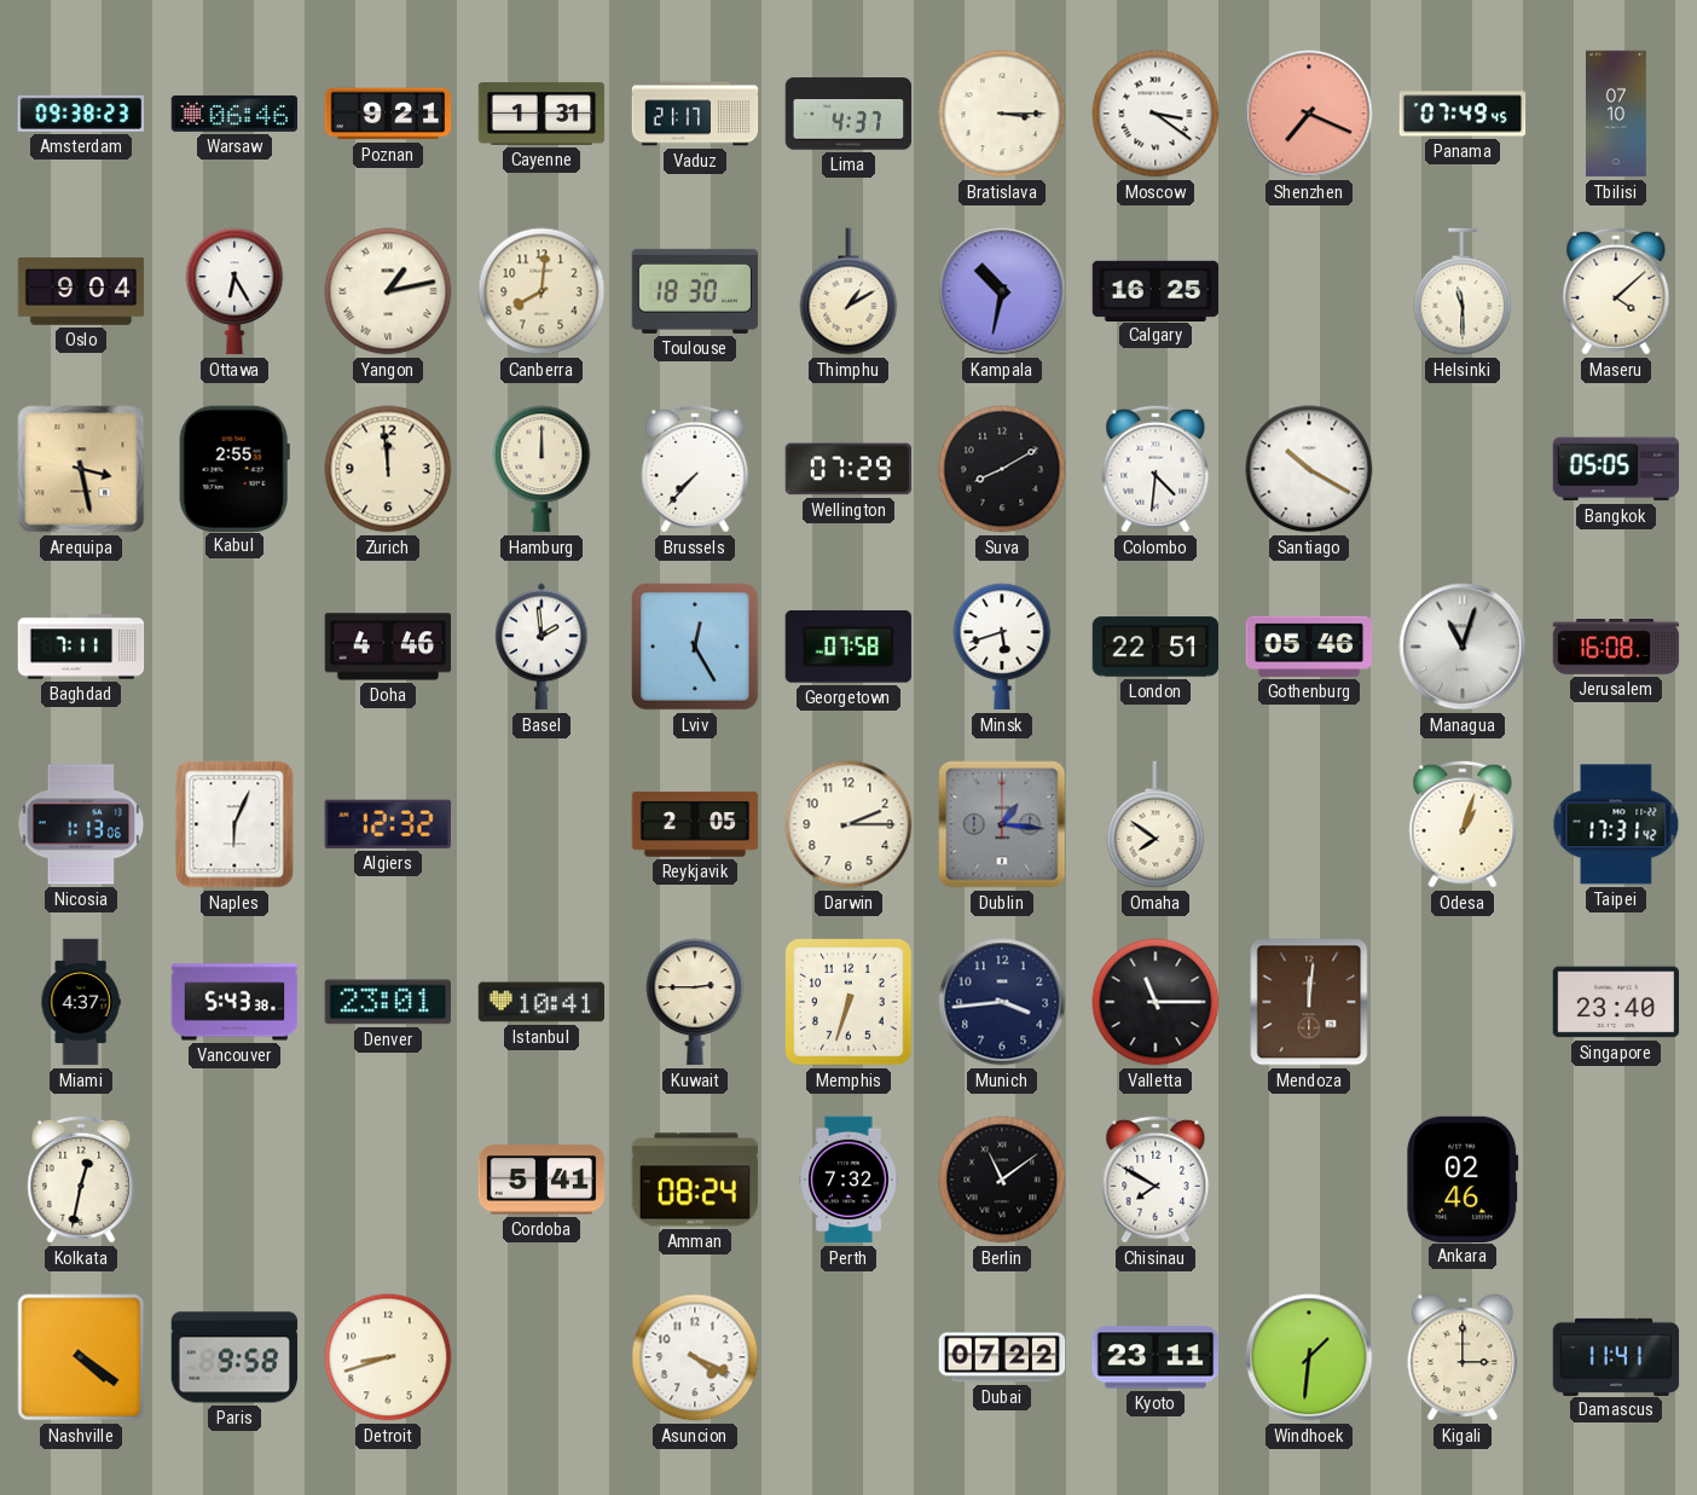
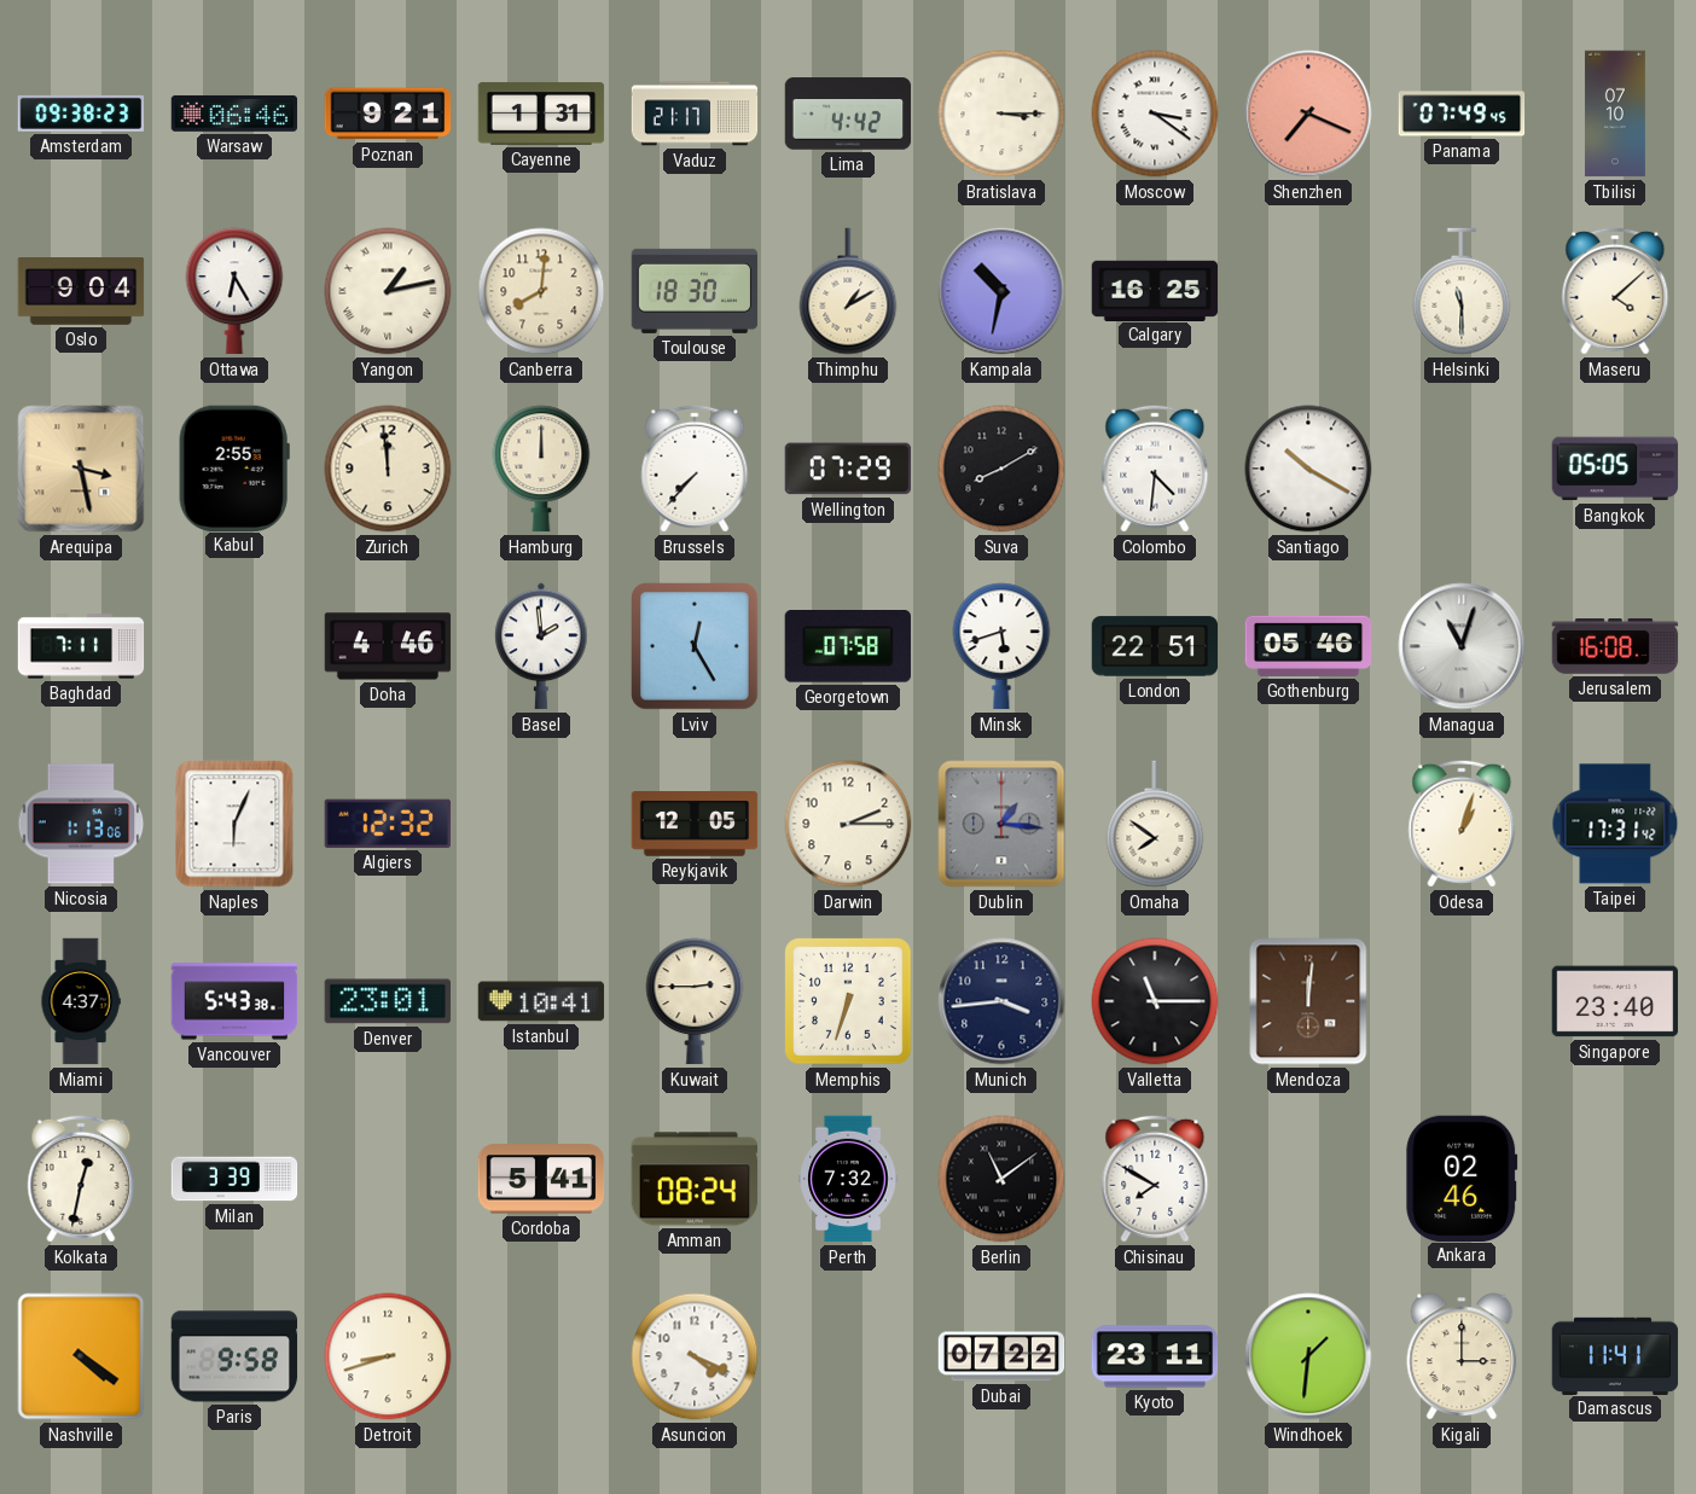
Lima: 4:37 -> 4:42 (848, 114)
Reykjavik: 2:05 -> 12:05 (695, 824)
Milan: none -> 3:39 (234, 1179)
